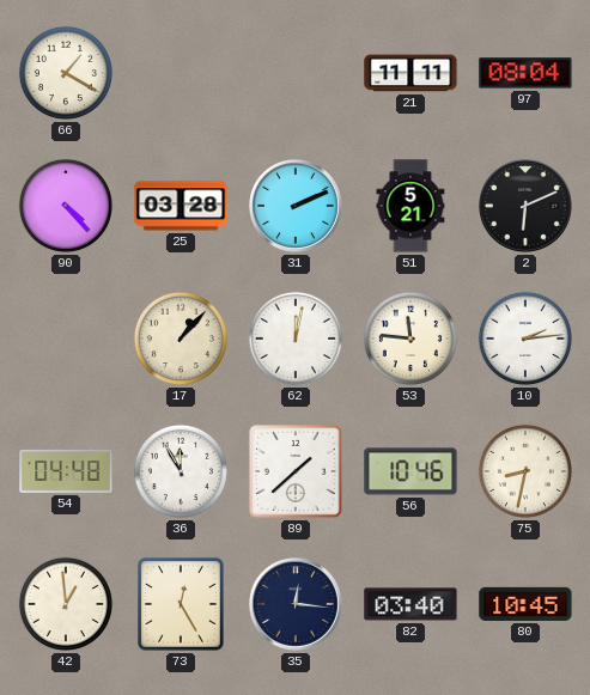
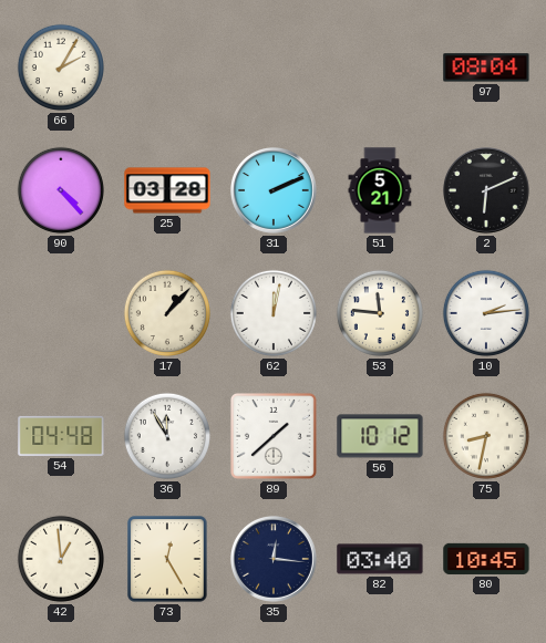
66: 1:20 -> 2:05 (61, 68)
21: 11:11 -> none (410, 73)
56: 10:46 -> 10:12 (380, 436)
